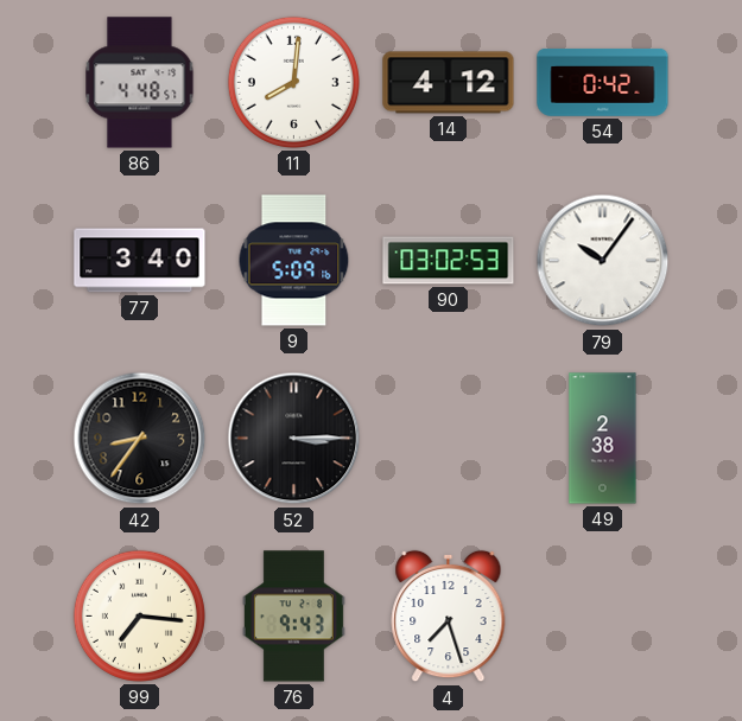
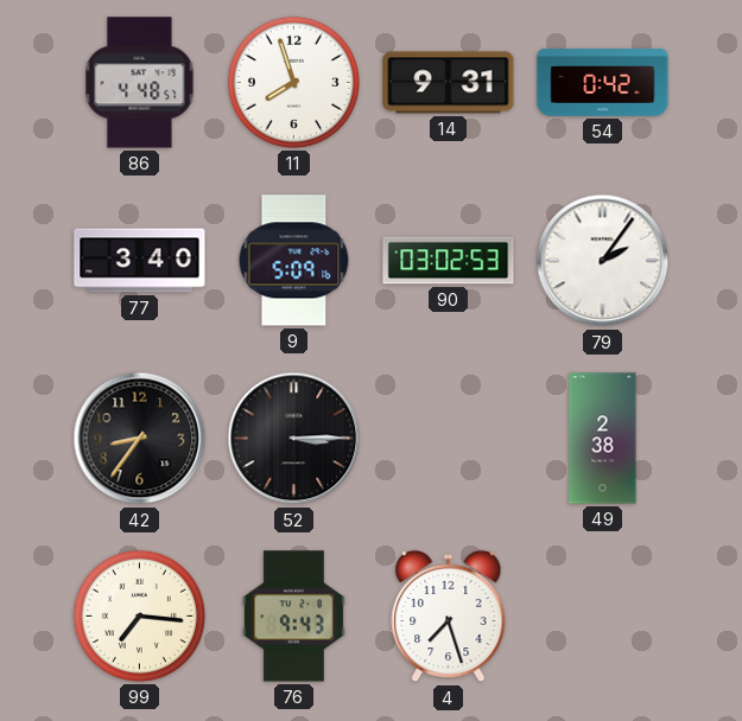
11: 8:01 -> 7:57 (293, 82)
14: 4:12 -> 9:31 (449, 83)
79: 10:06 -> 2:06 (603, 261)
